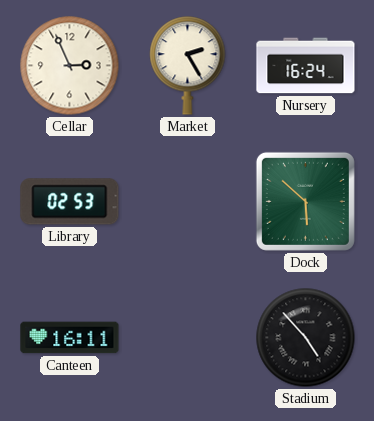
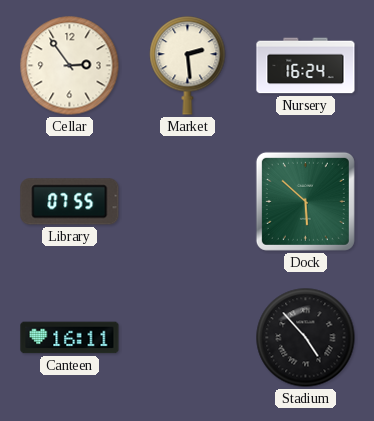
Cellar: 2:56 -> 2:54 (70, 66)
Market: 2:25 -> 2:29 (188, 66)
Library: 02:53 -> 07:55 (70, 202)
